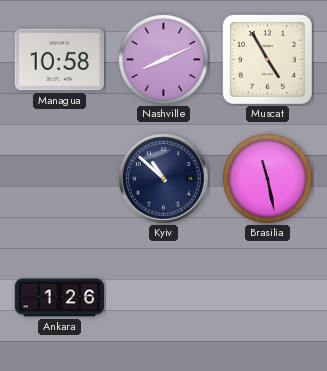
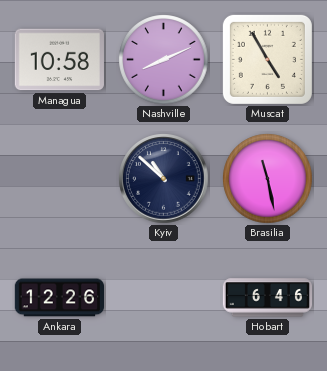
Ankara: 1:26 -> 12:26 (59, 298)
Hobart: none -> 6:46 (267, 298)
